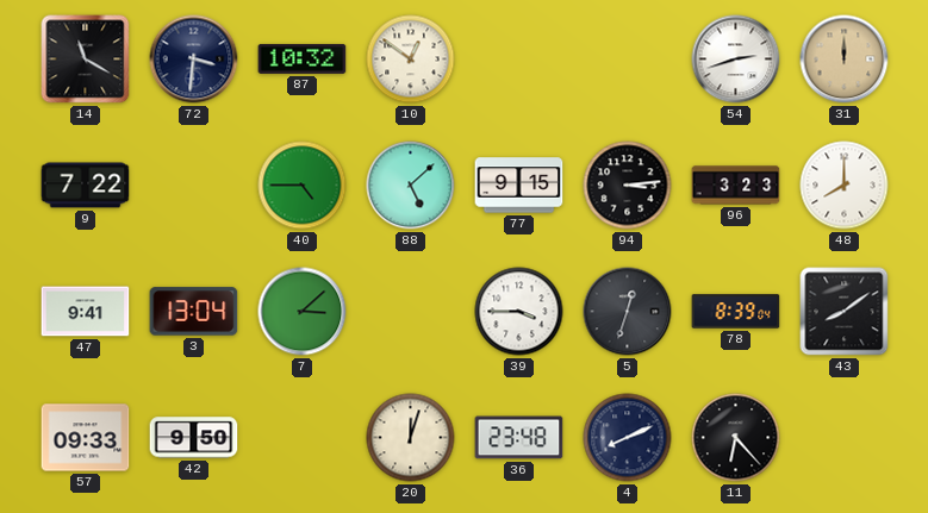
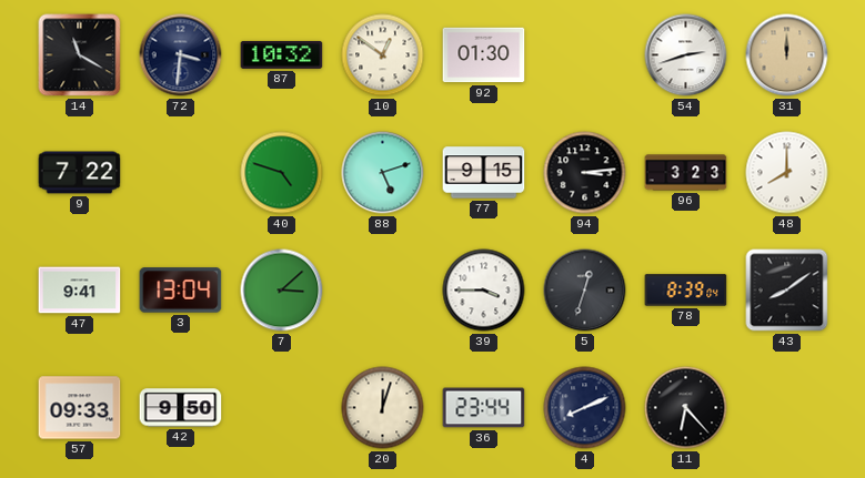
92: none -> 01:30 (484, 55)
40: 4:45 -> 4:48 (282, 173)
88: 5:08 -> 5:12 (383, 173)
36: 23:48 -> 23:44 (484, 408)
